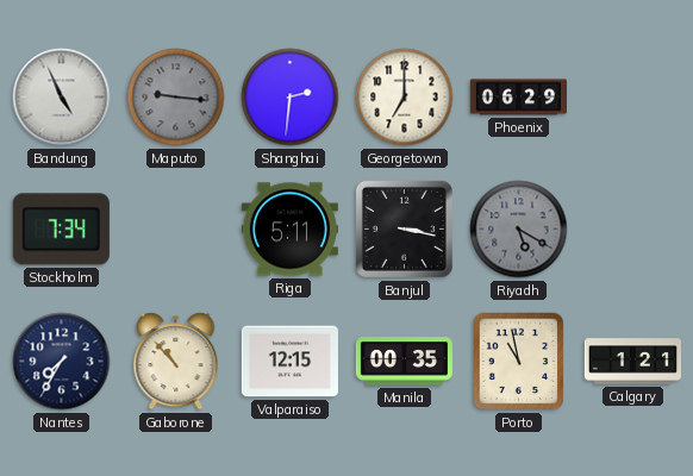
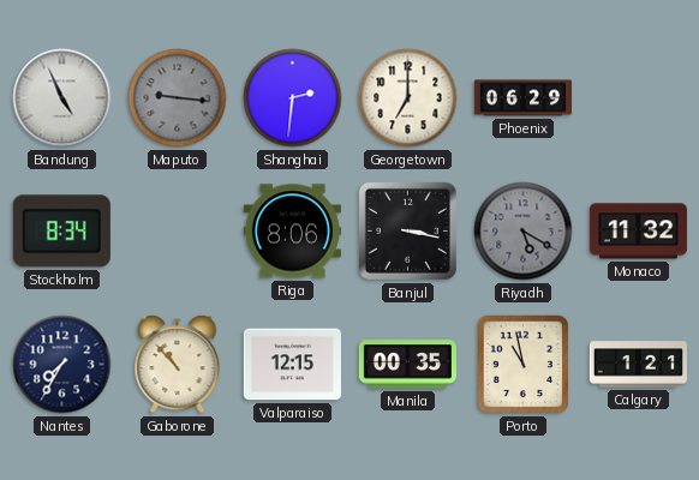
Stockholm: 7:34 -> 8:34 (61, 232)
Riga: 5:11 -> 8:06 (292, 232)
Monaco: none -> 11:32 (638, 232)
